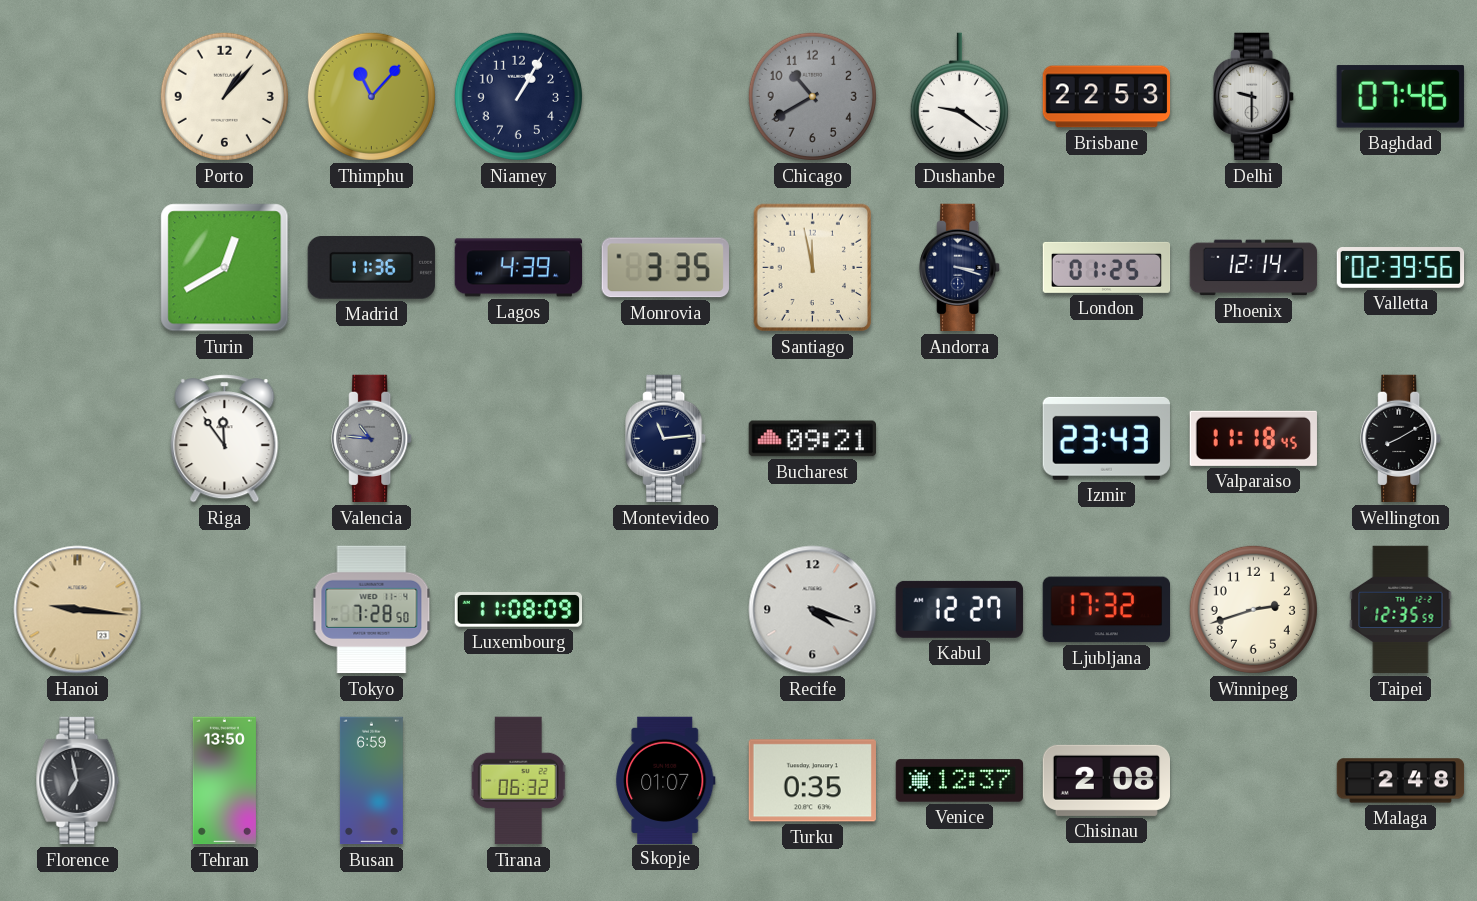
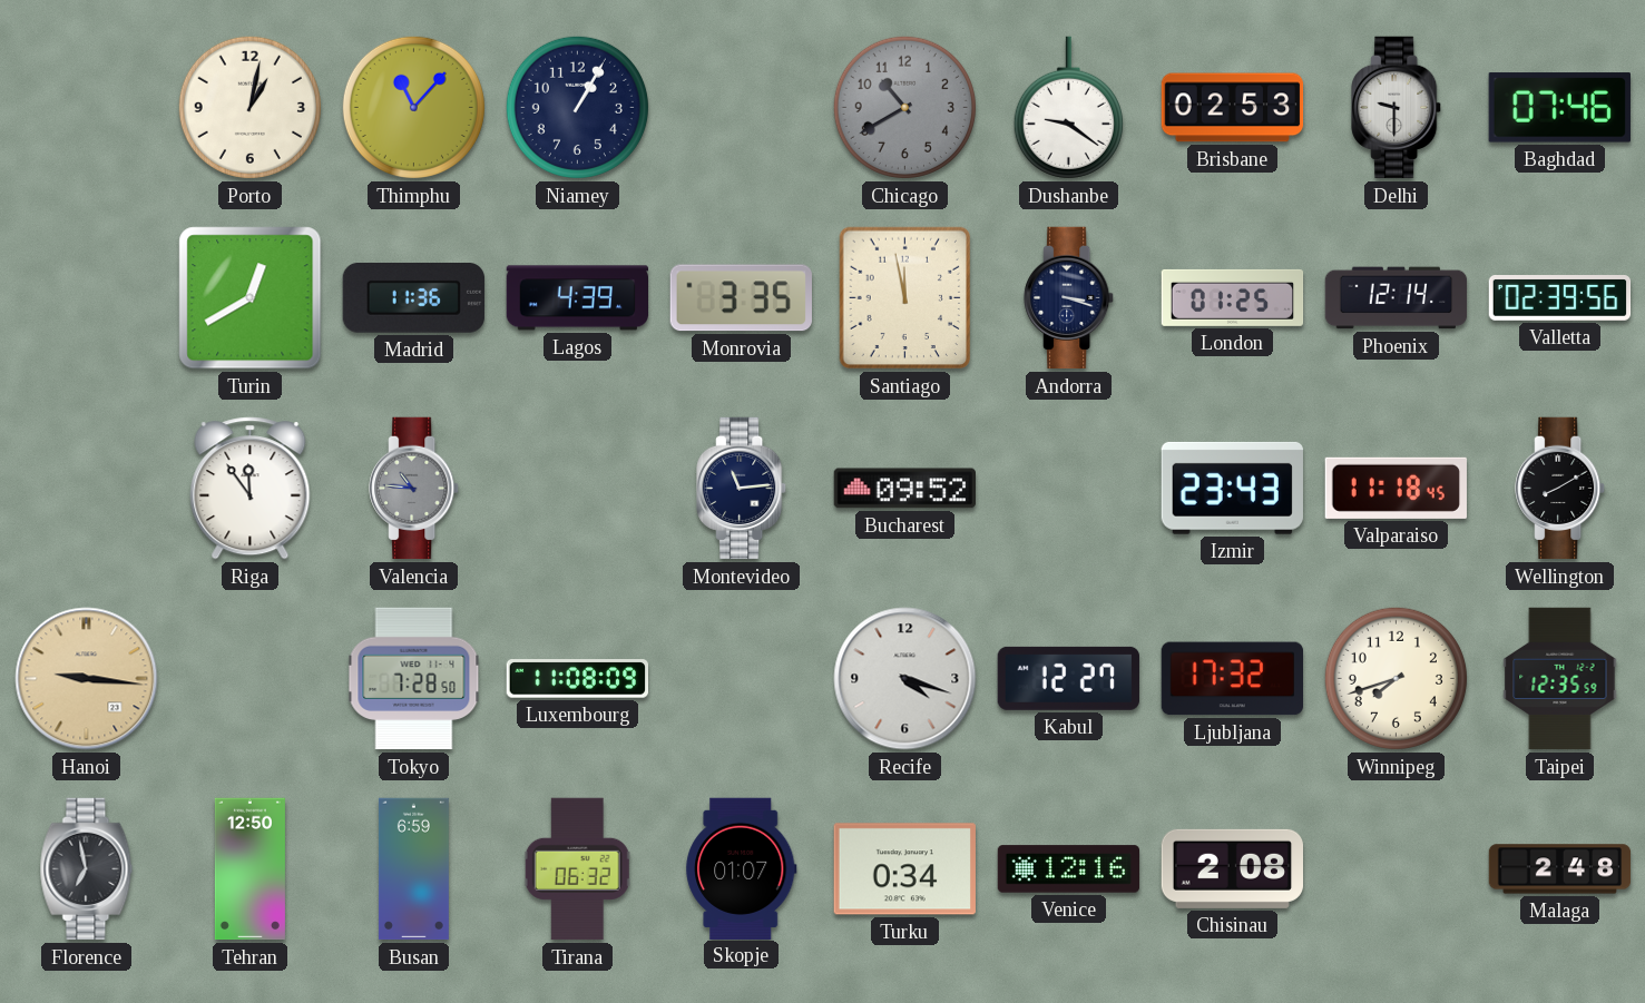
Porto: 1:07 -> 1:02 (249, 107)
Brisbane: 22:53 -> 02:53 (1233, 108)
Bucharest: 09:21 -> 09:52 (904, 489)
Winnipeg: 2:42 -> 7:42 (1396, 678)
Tehran: 13:50 -> 12:50 (249, 869)
Turku: 0:35 -> 0:34 (904, 869)
Venice: 12:37 -> 12:16 (1069, 869)
